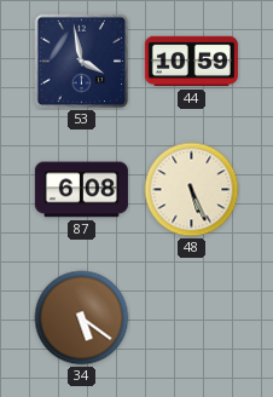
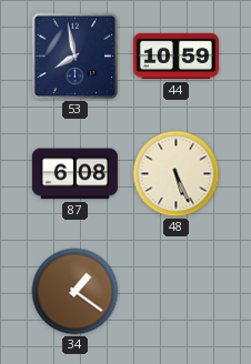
53: 3:58 -> 7:58 (76, 57)
34: 5:21 -> 1:21 (76, 292)
